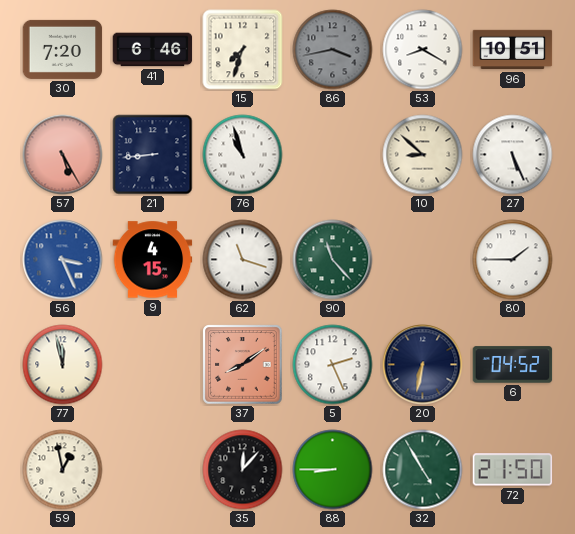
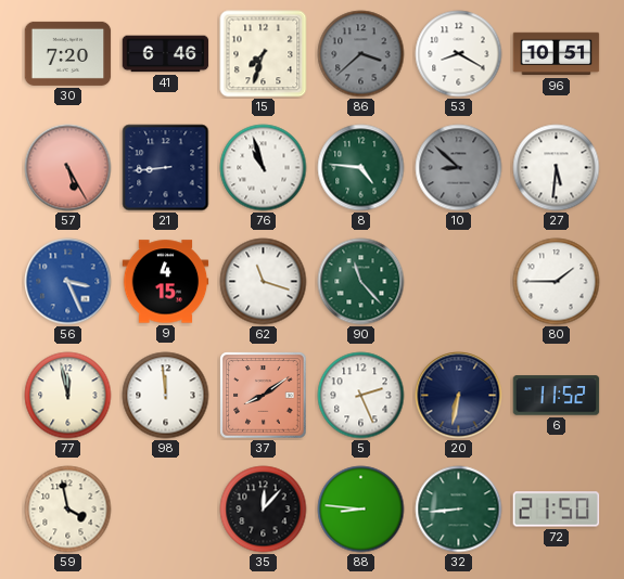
86: 3:43 -> 3:38 (361, 54)
8: none -> 4:46 (361, 168)
10 dial: cream -> grey (459, 168)
27: 5:26 -> 5:31 (557, 168)
98: none -> 11:59 (166, 396)
6: 04:52 -> 11:52 (557, 396)
59: 12:58 -> 3:58 (68, 510)
88: 8:45 -> 8:46 (361, 510)
32: 4:55 -> 8:44 (459, 510)
